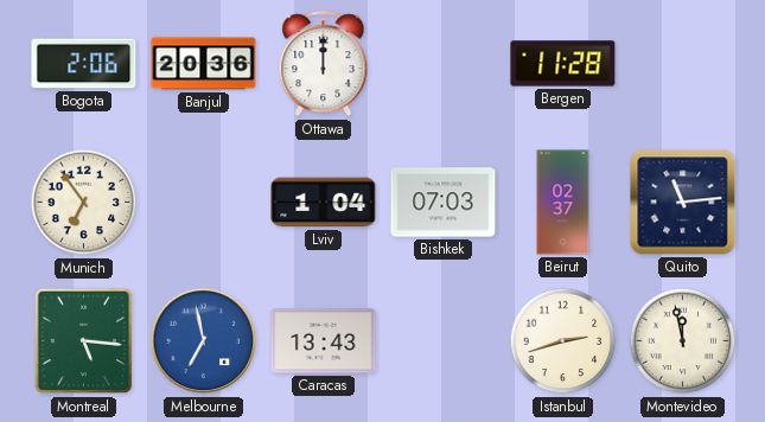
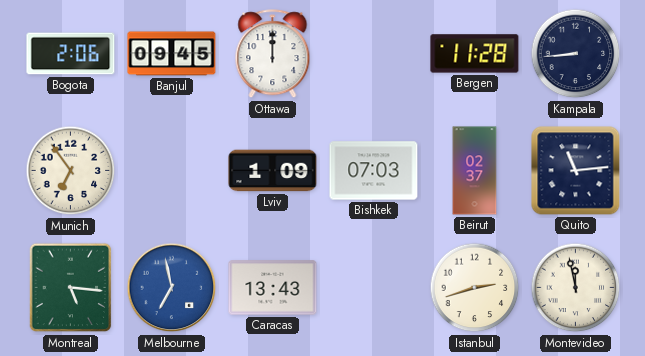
Banjul: 20:36 -> 09:45 (172, 54)
Kampala: none -> 8:44 (576, 54)
Lviv: 1:04 -> 1:09 (273, 171)
